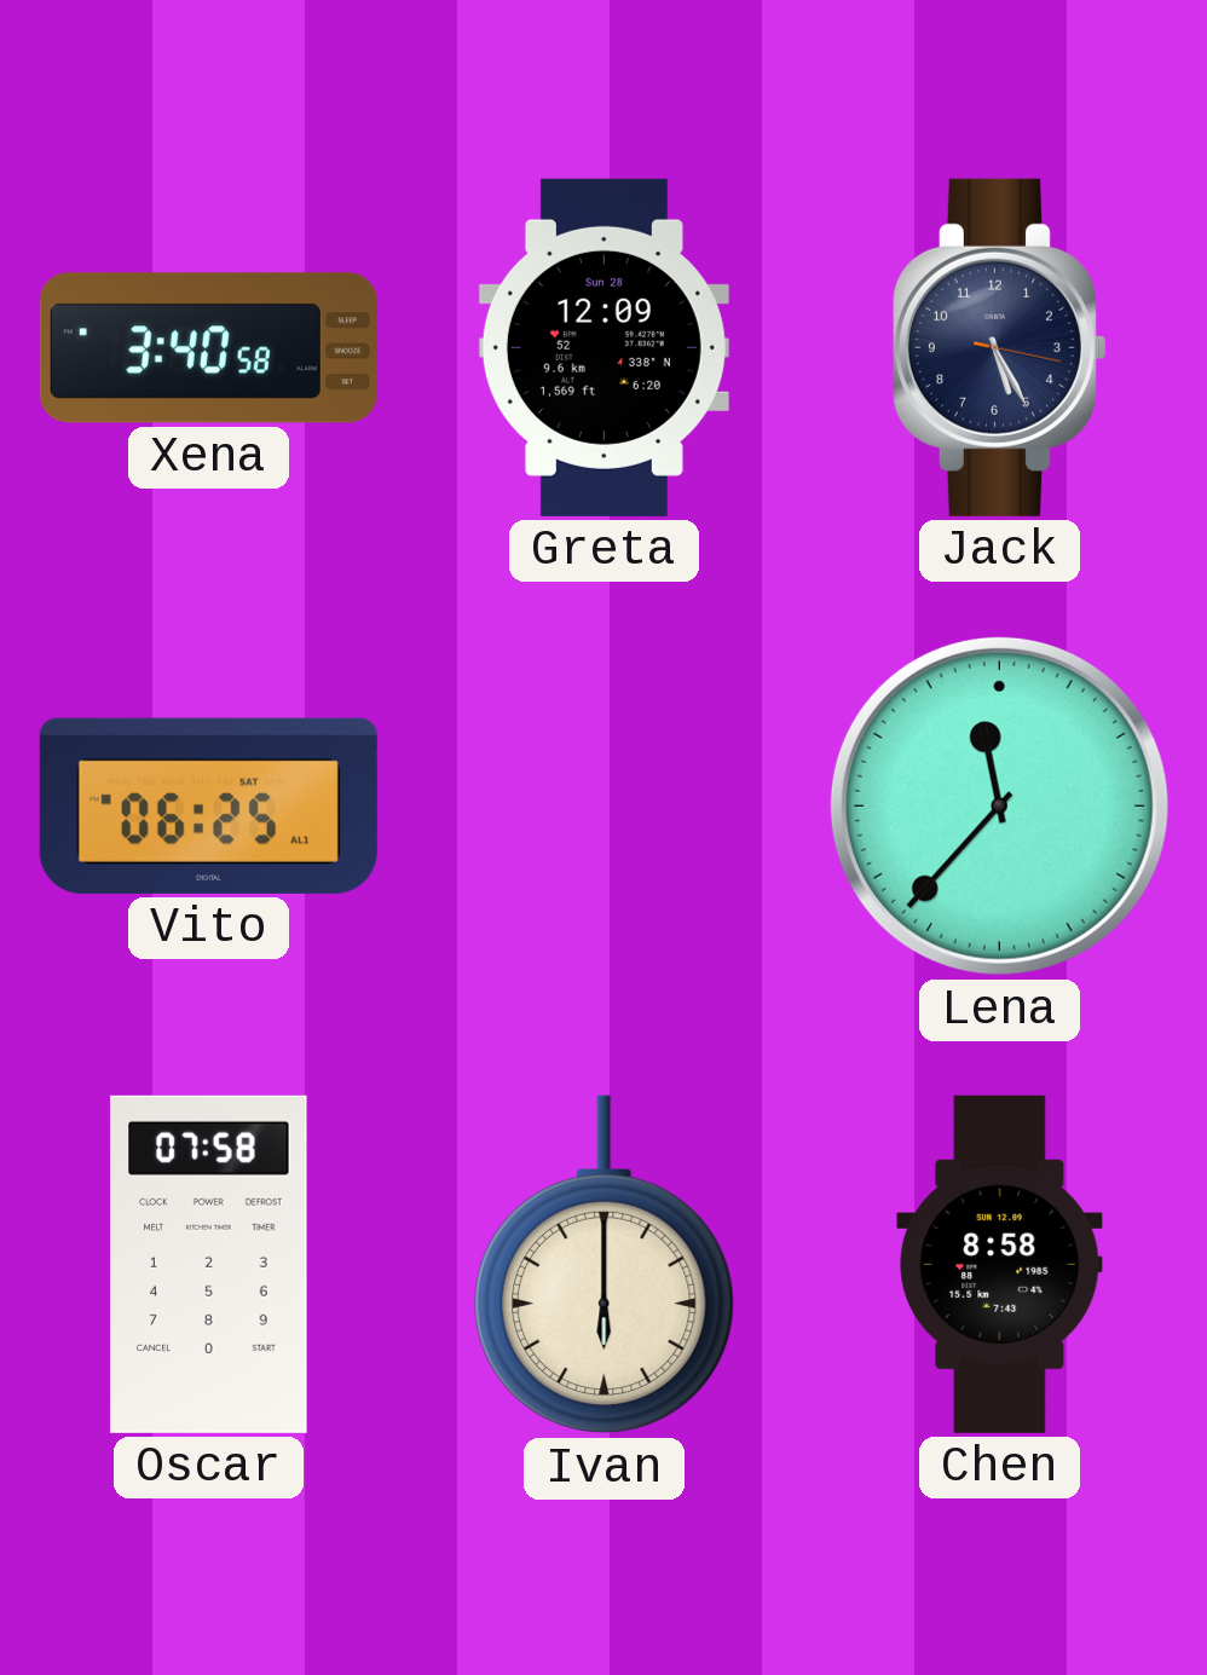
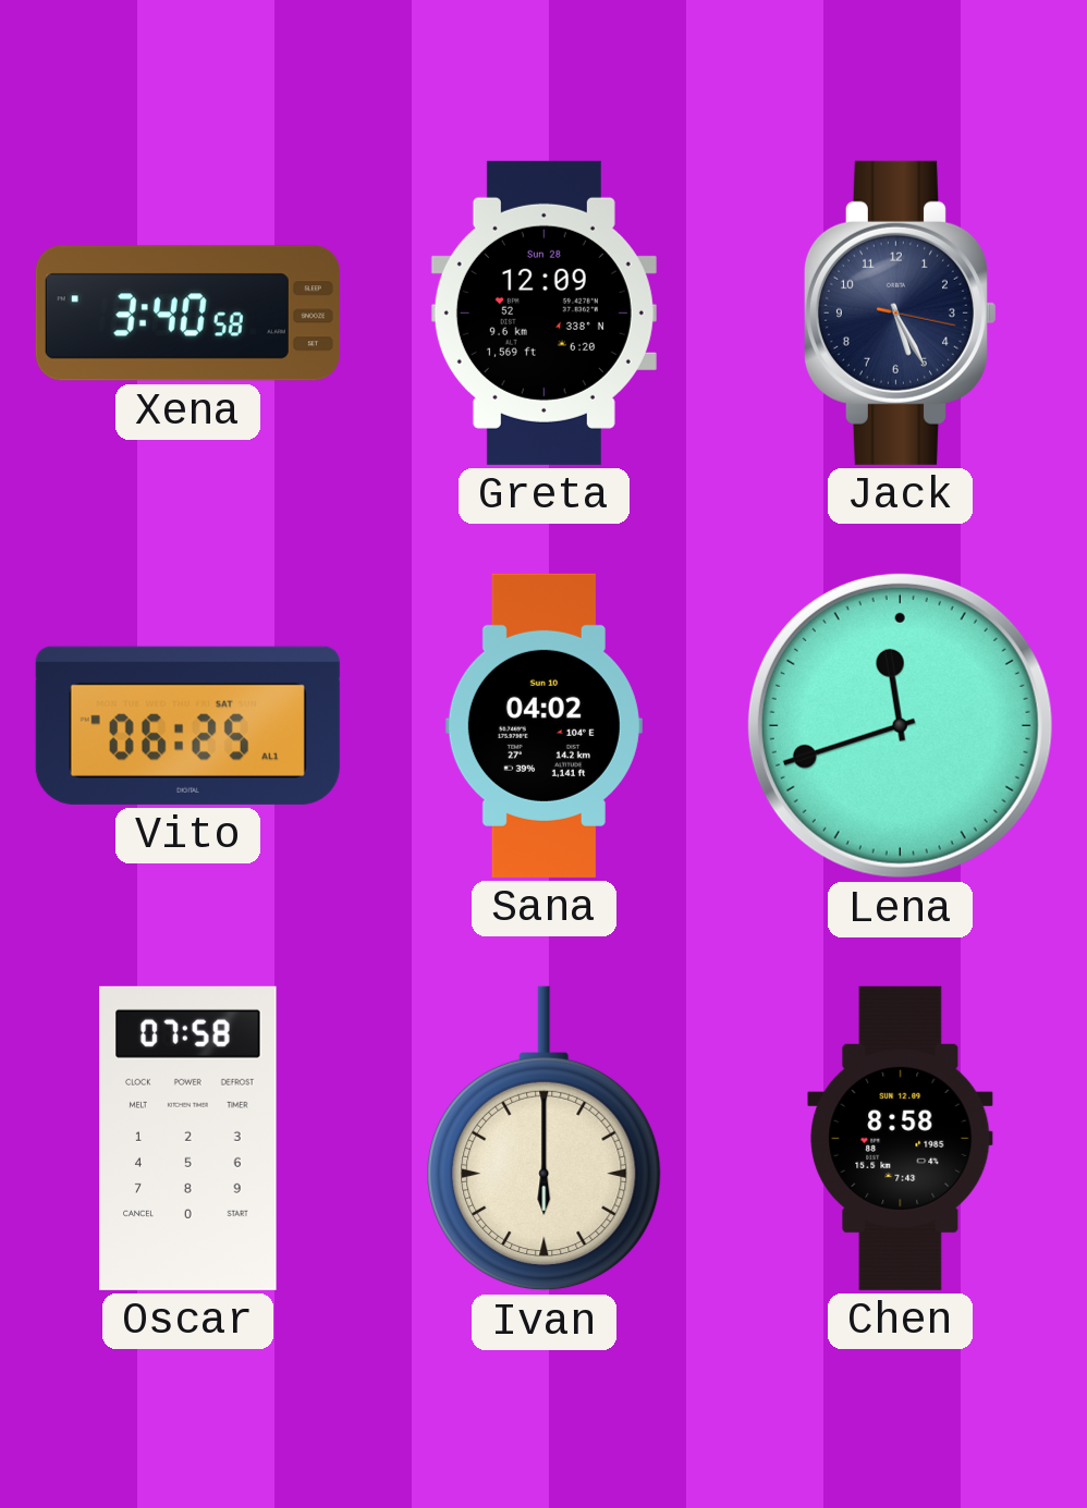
Sana: none -> 04:02 (543, 725)
Lena: 11:37 -> 11:42 (900, 725)
